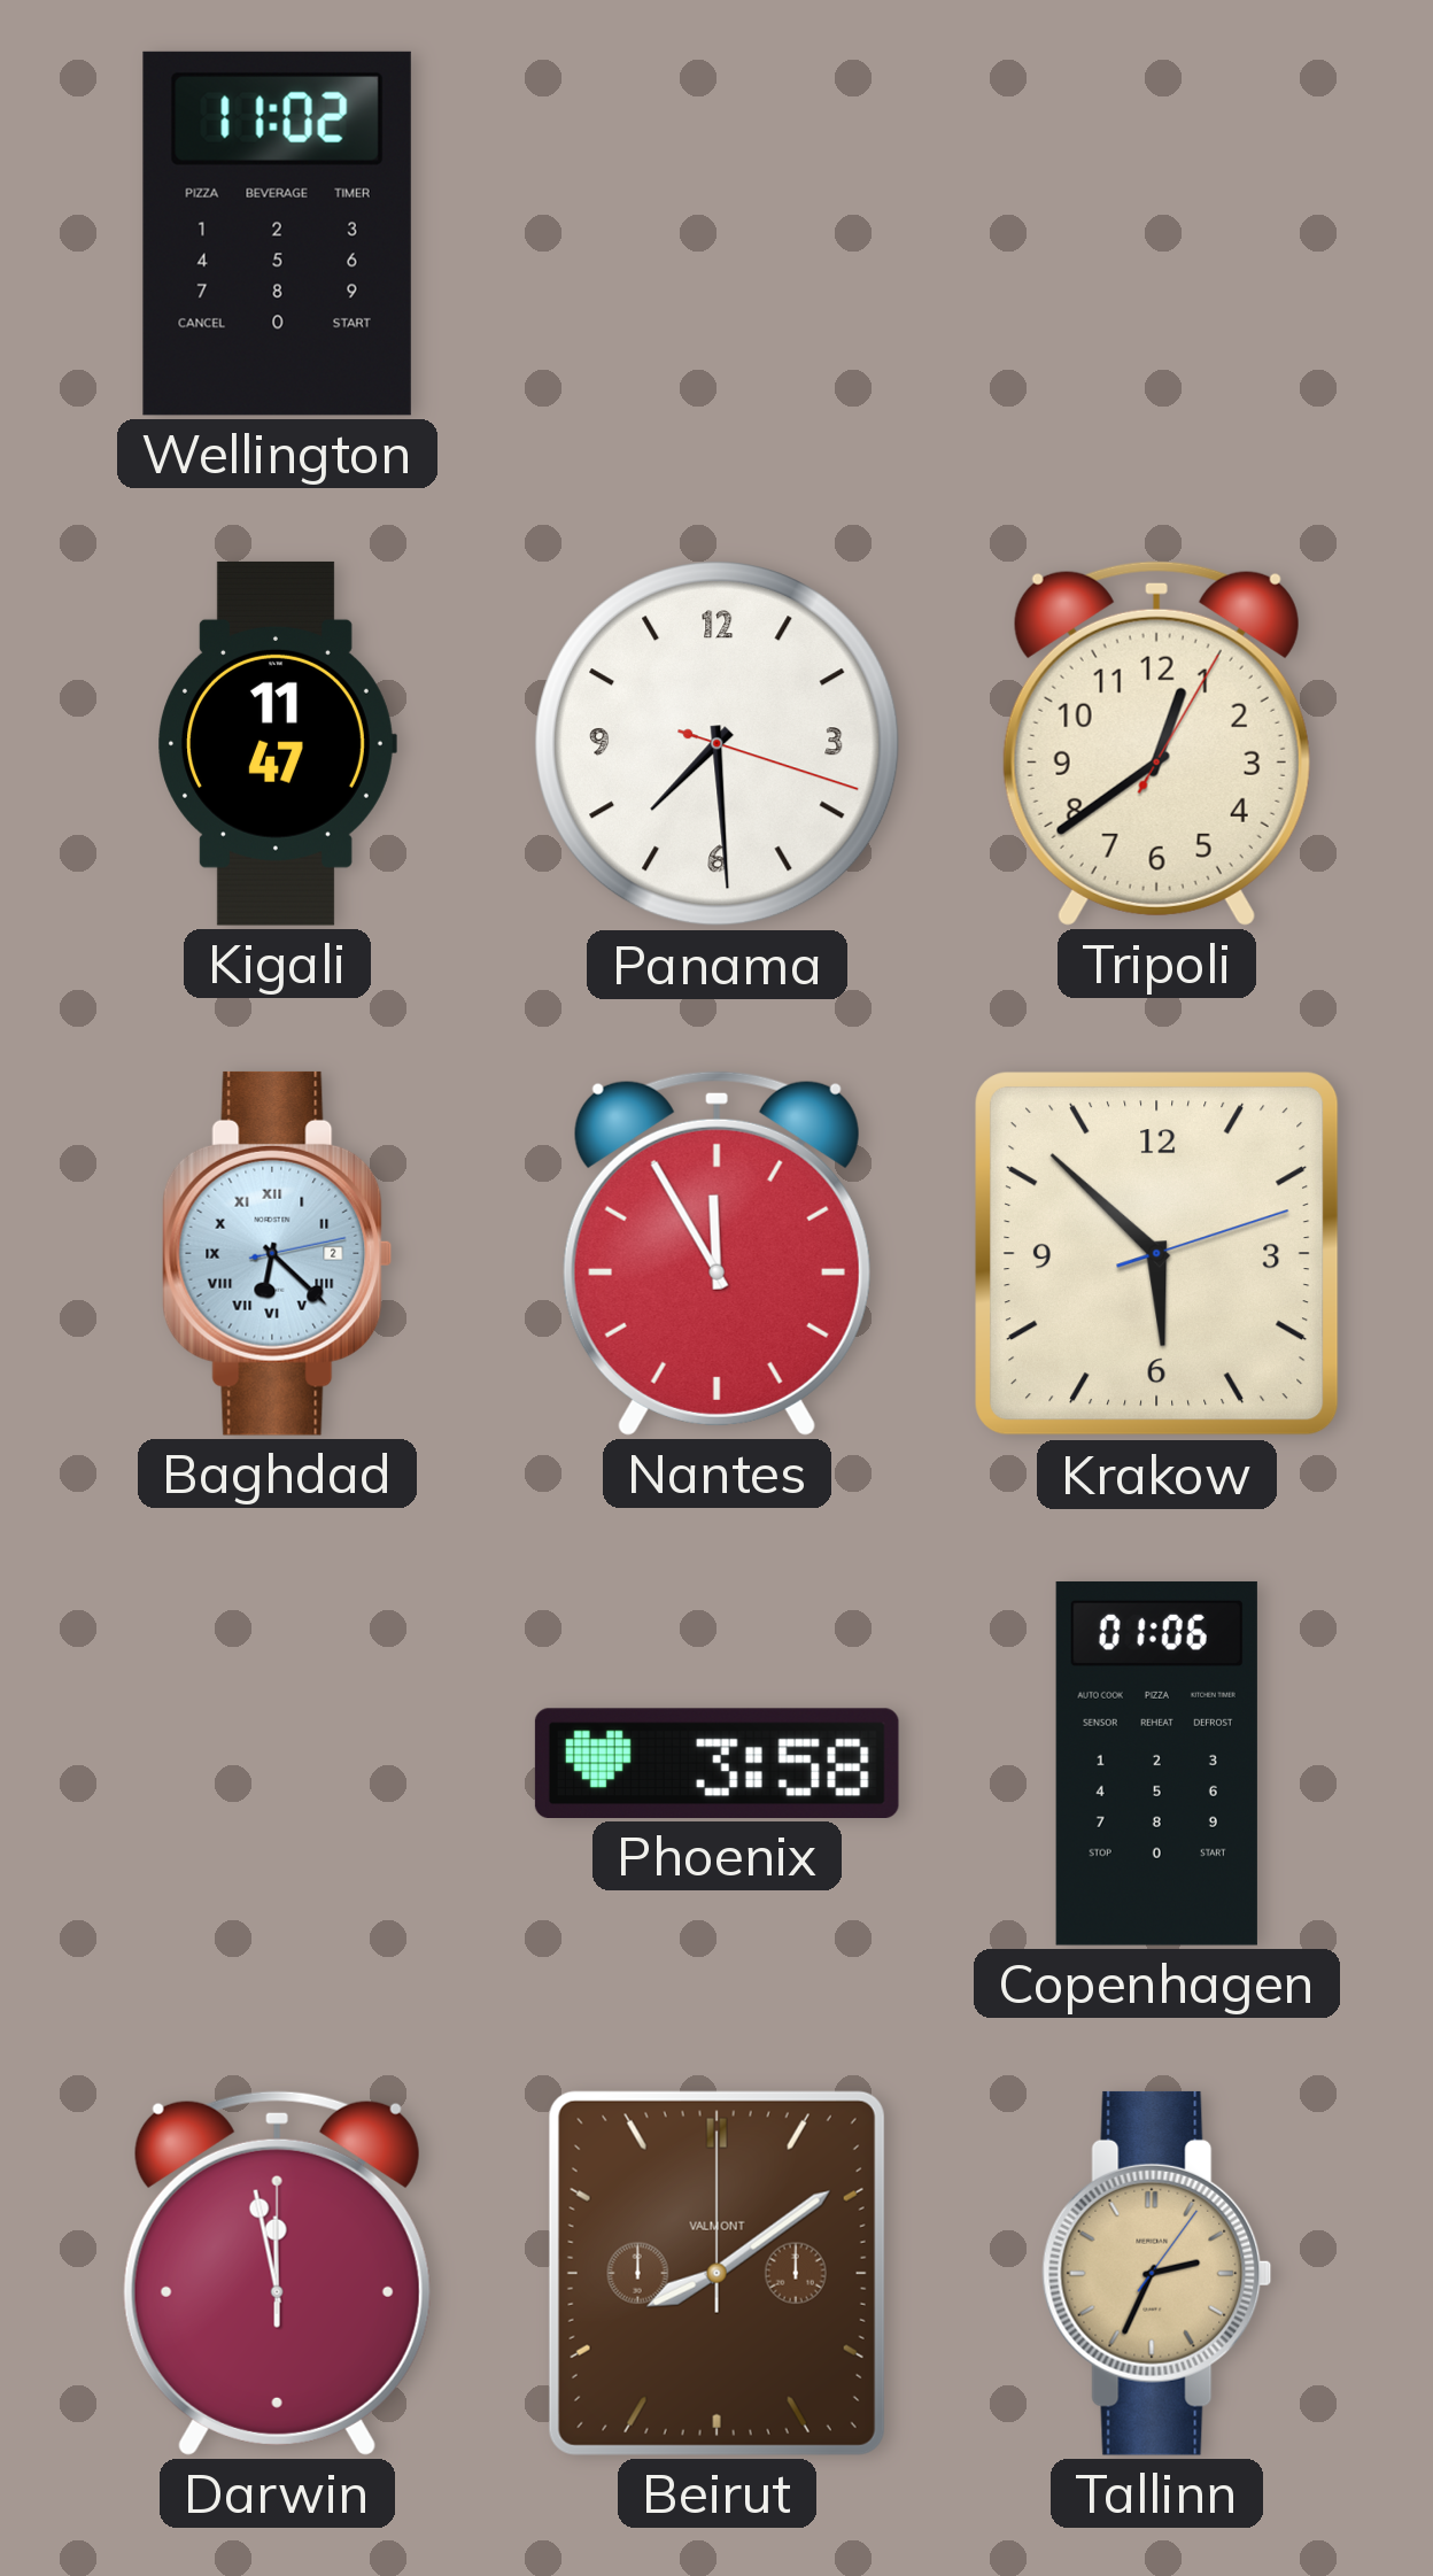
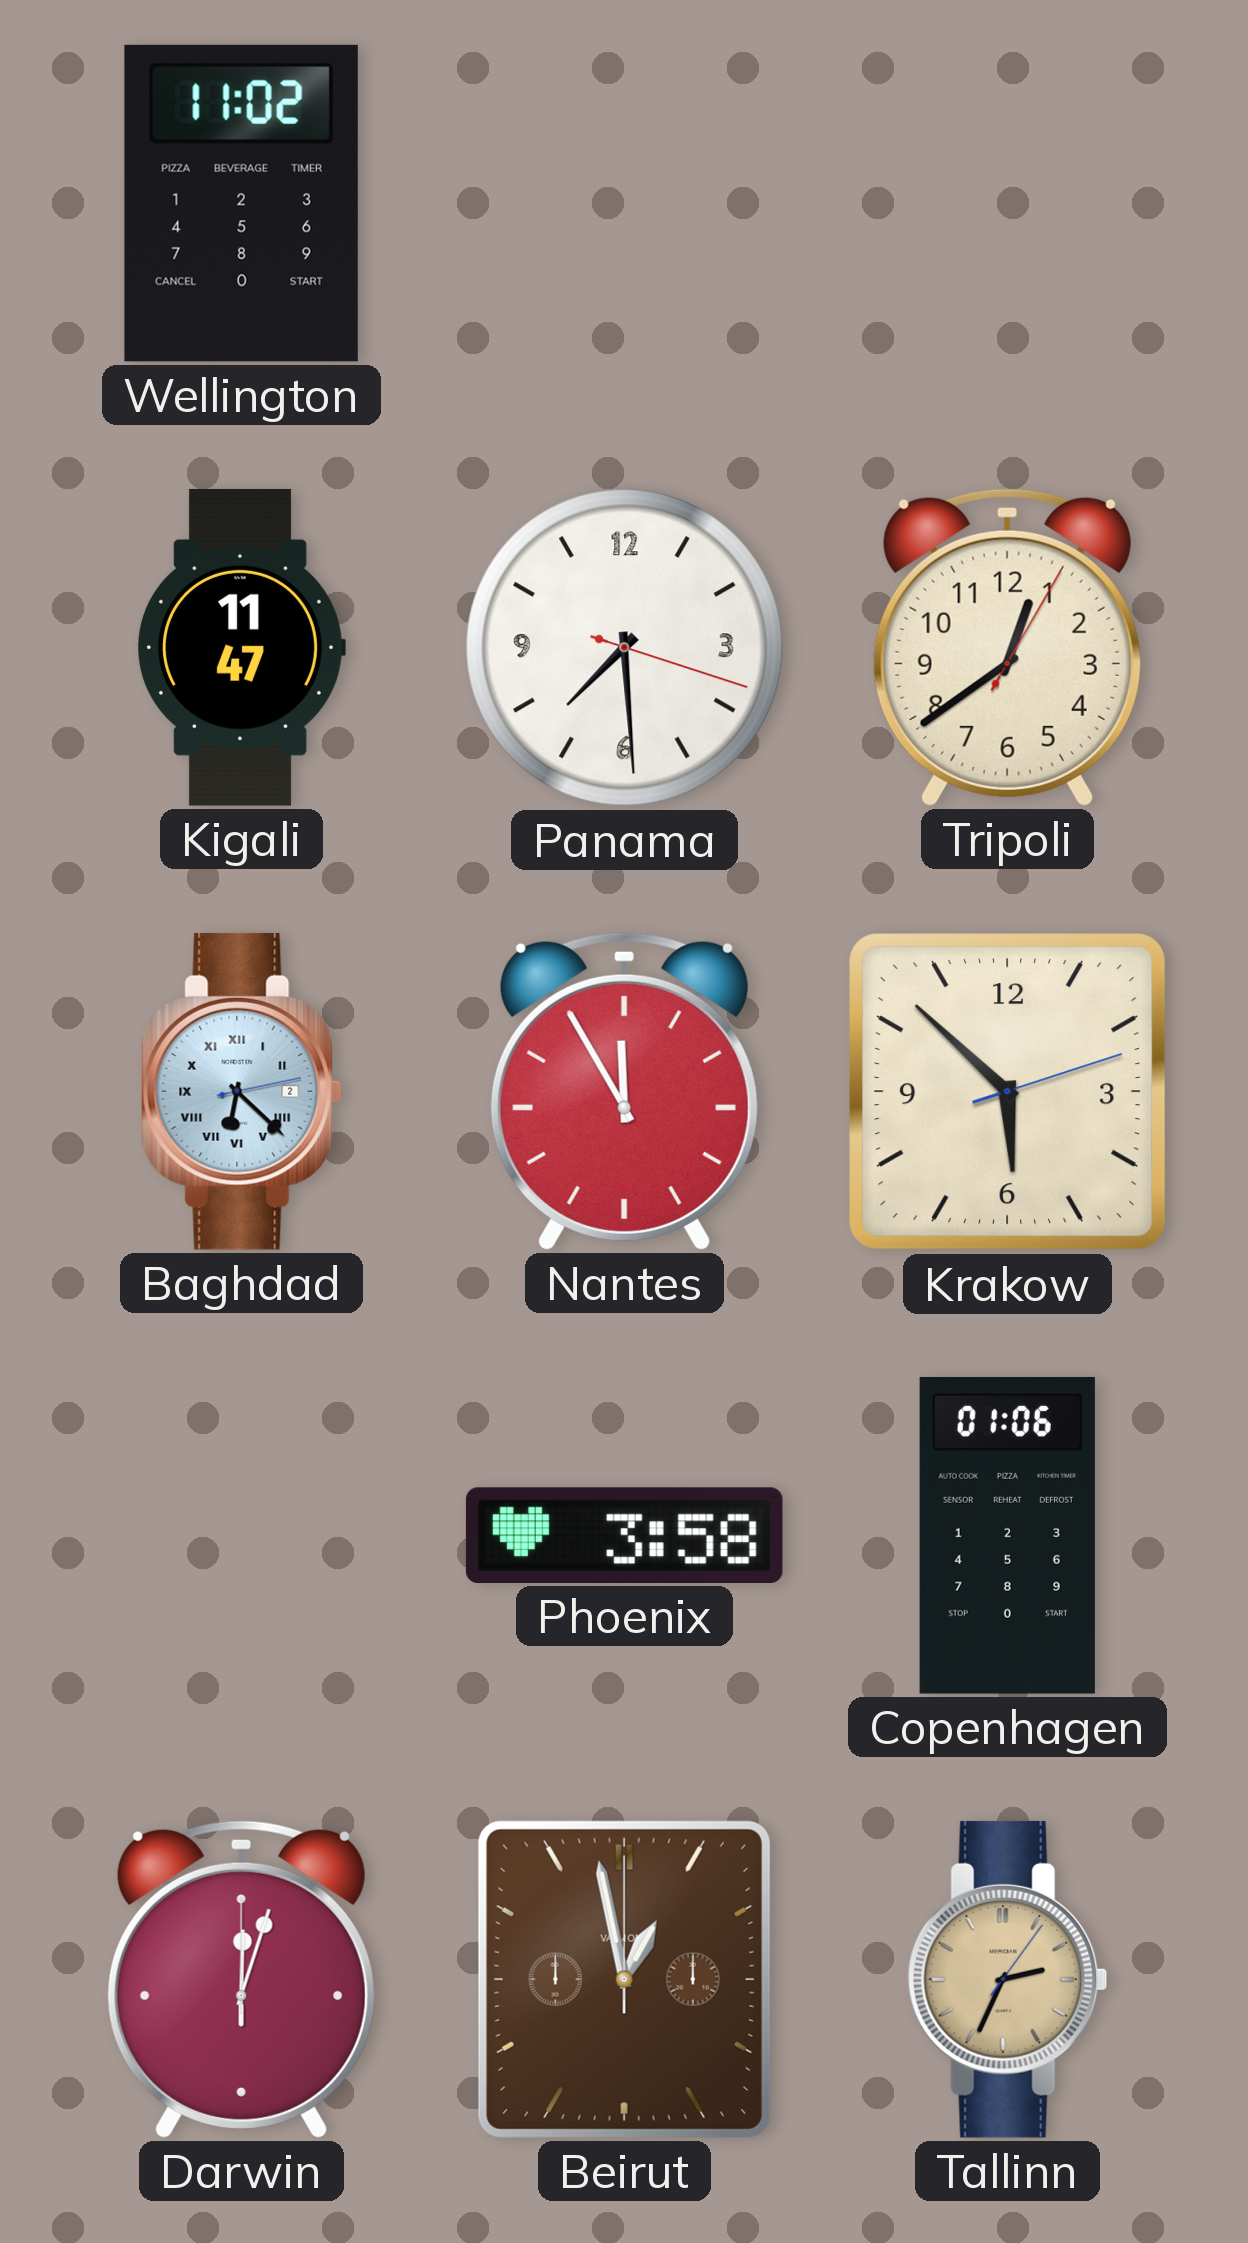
Darwin: 11:58 -> 12:03 (241, 1979)
Beirut: 8:09 -> 12:58 (624, 1979)
